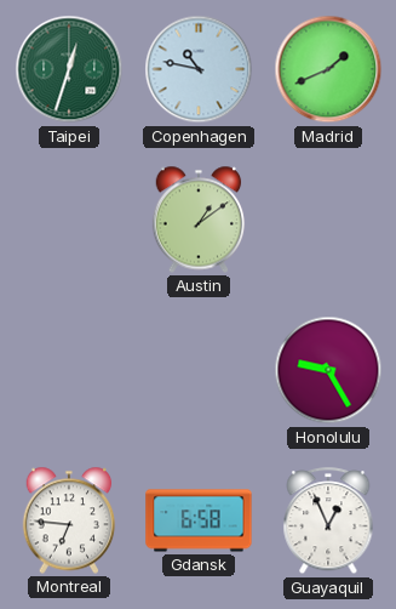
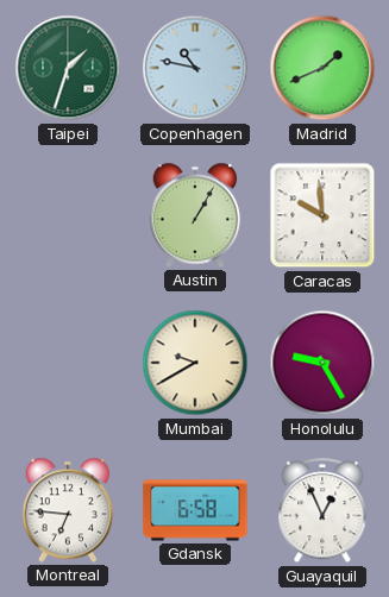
Taipei: 12:33 -> 1:33 (68, 68)
Austin: 1:09 -> 1:05 (195, 215)
Caracas: none -> 9:59 (322, 215)
Mumbai: none -> 9:40 (195, 363)
